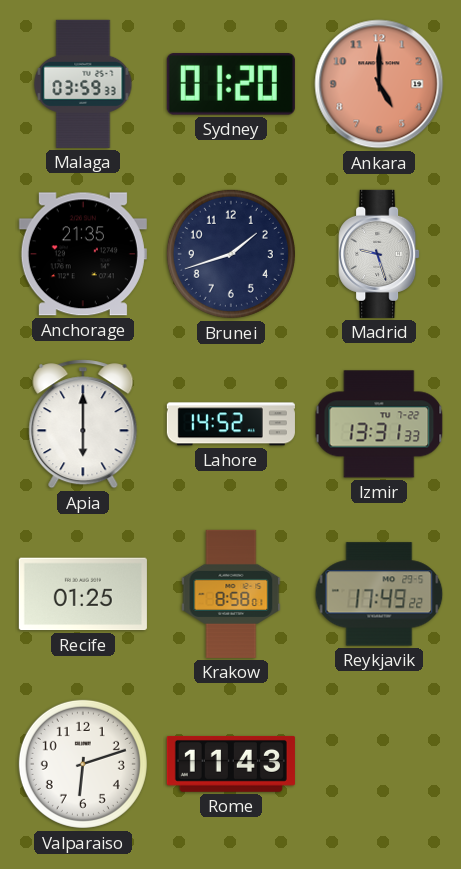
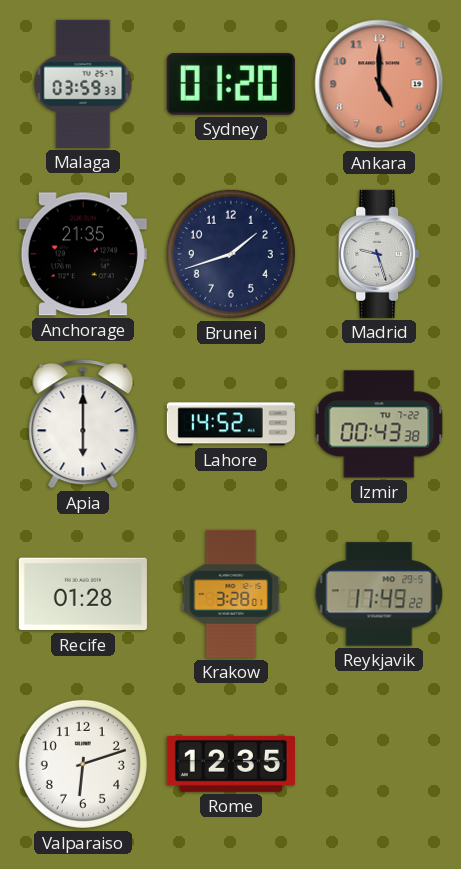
Izmir: 13:31 -> 00:43 (379, 424)
Recife: 01:25 -> 01:28 (83, 594)
Krakow: 8:58 -> 3:28 (231, 594)
Rome: 11:43 -> 12:35 (231, 764)
